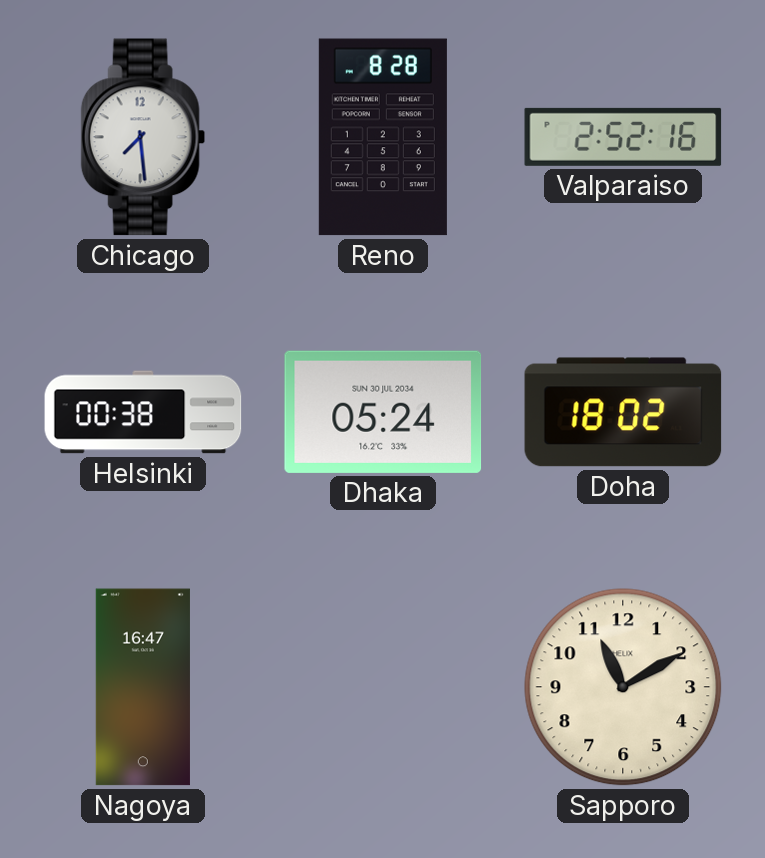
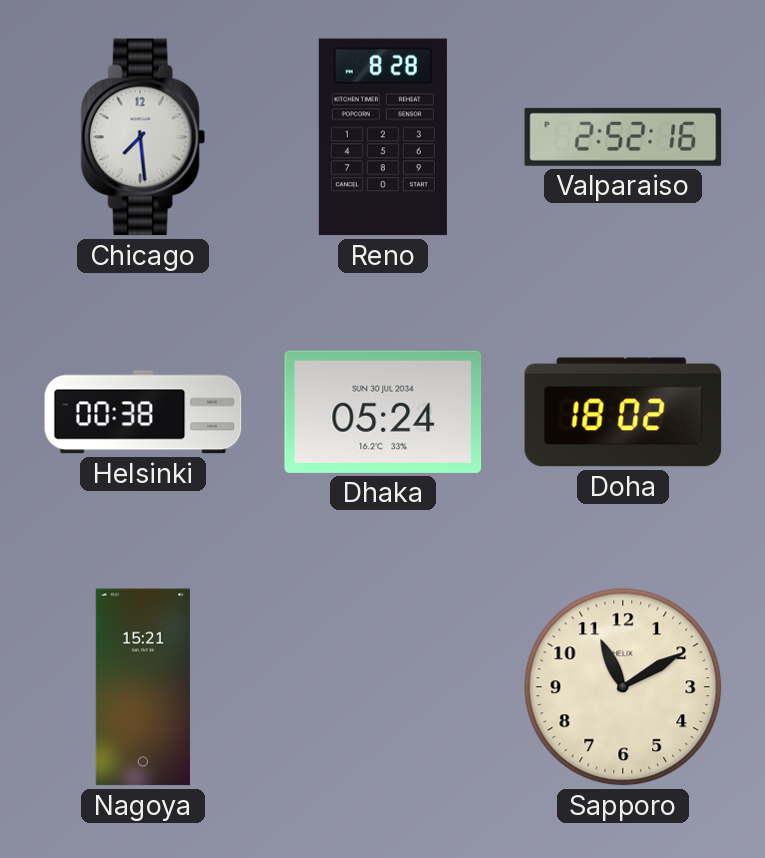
Nagoya: 16:47 -> 15:21 (143, 687)
